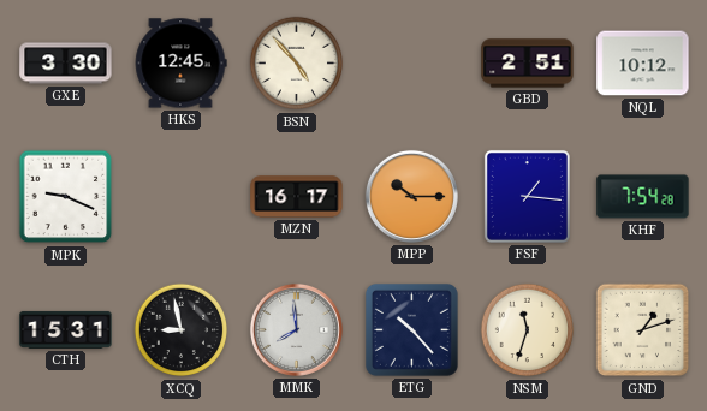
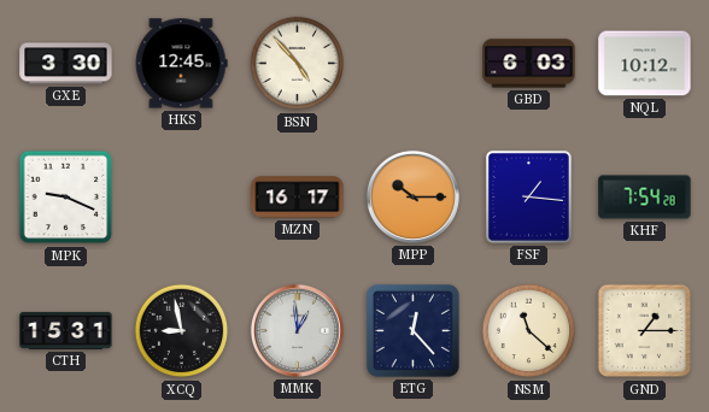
GBD: 2:51 -> 6:03 (529, 64)
MMK: 7:59 -> 12:59 (297, 330)
ETG: 10:23 -> 12:23 (412, 330)
NSM: 11:33 -> 11:22 (529, 331)
GND: 1:12 -> 1:15 (645, 331)
